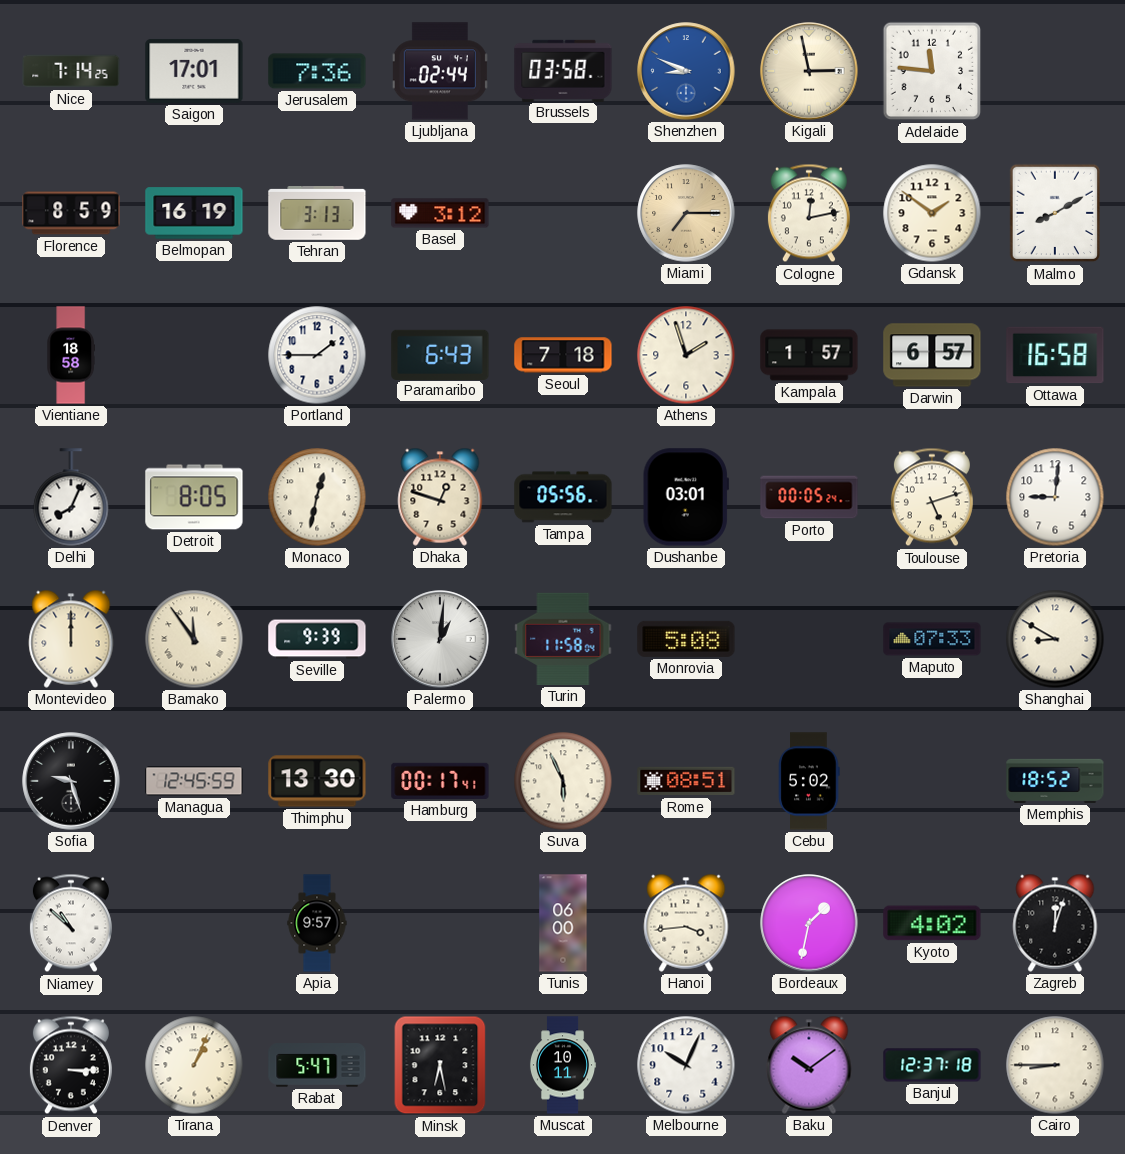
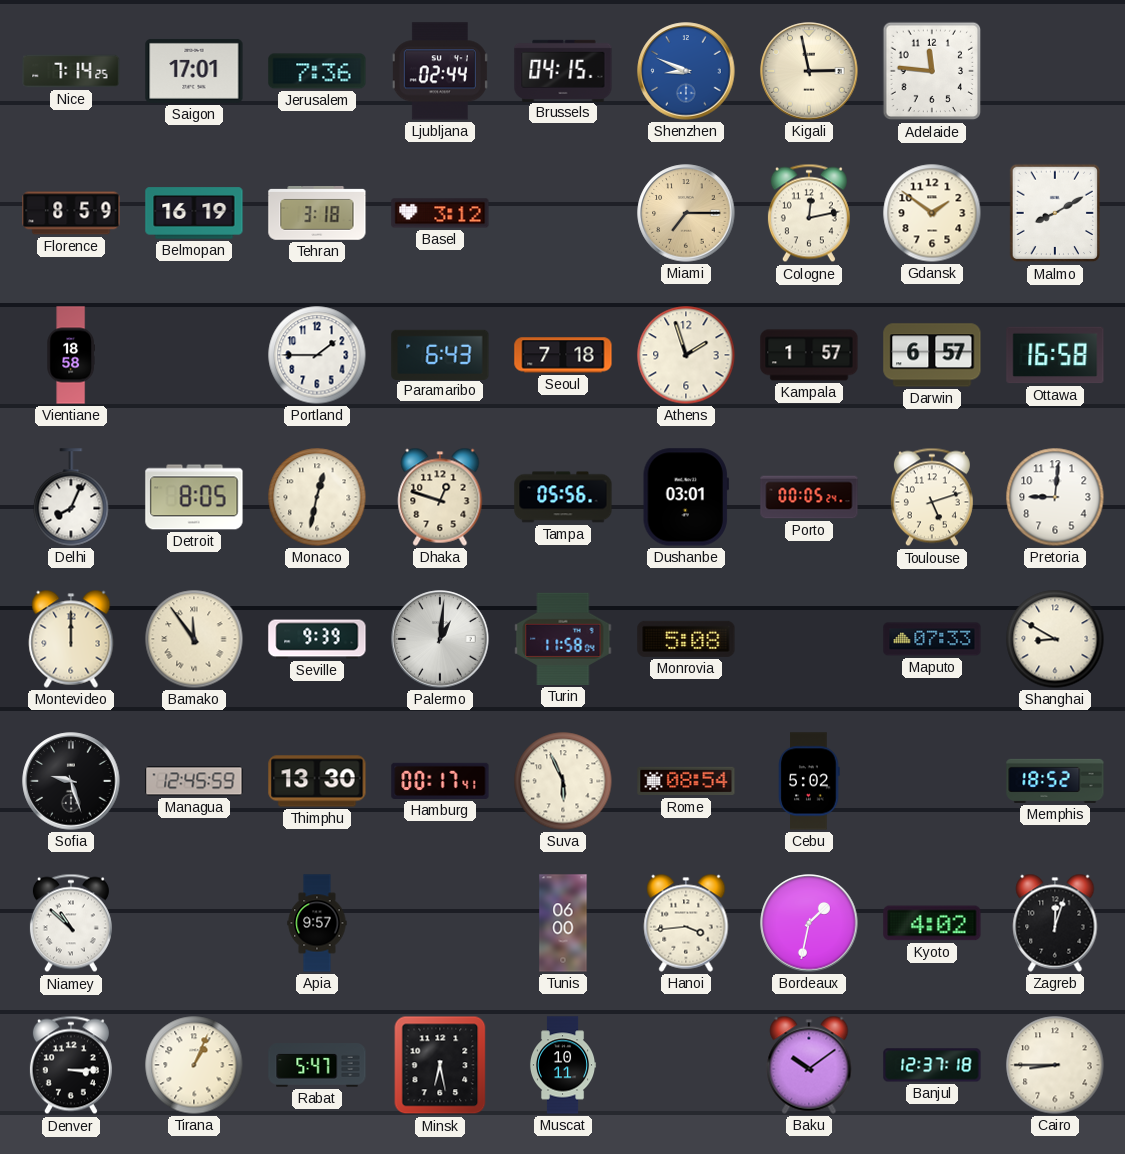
Brussels: 03:58 -> 04:15 (563, 70)
Tehran: 3:13 -> 3:18 (317, 214)
Rome: 08:51 -> 08:54 (686, 781)
Melbourne: 10:04 -> none (686, 1065)
